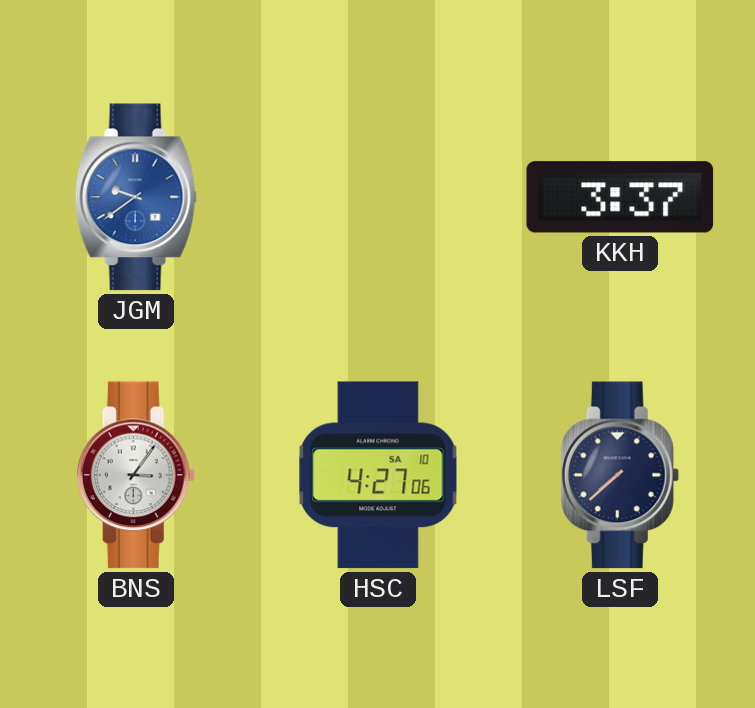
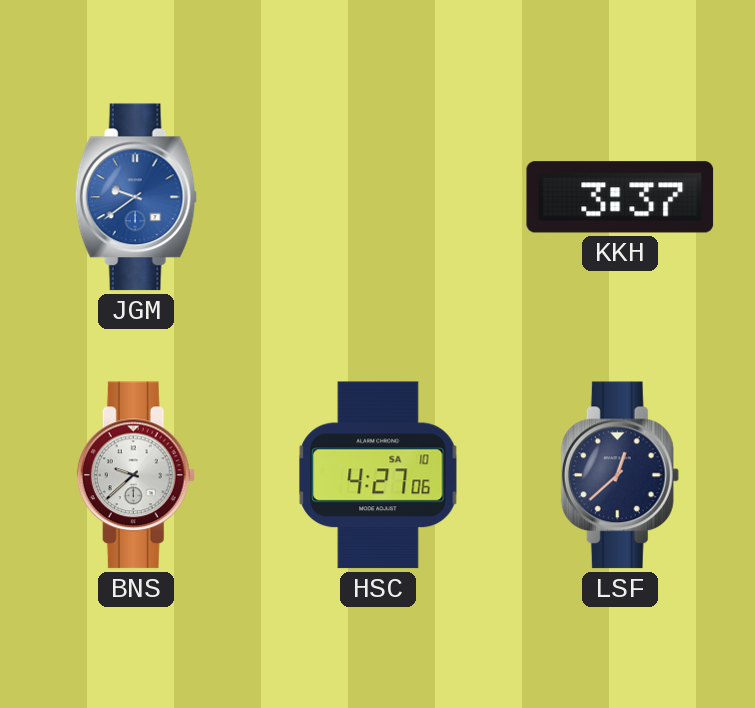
BNS: 3:06 -> 9:38 (136, 475)
LSF: 7:38 -> 12:38 (620, 475)
